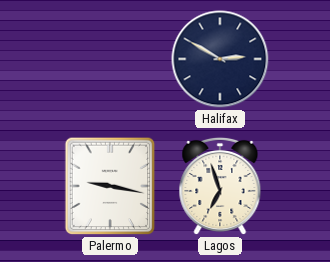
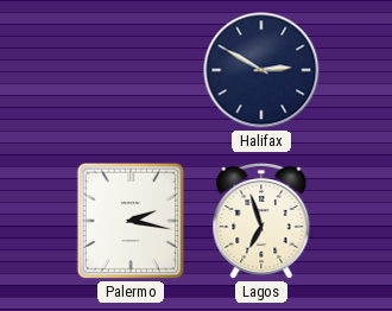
Palermo: 9:17 -> 2:17 (131, 221)
